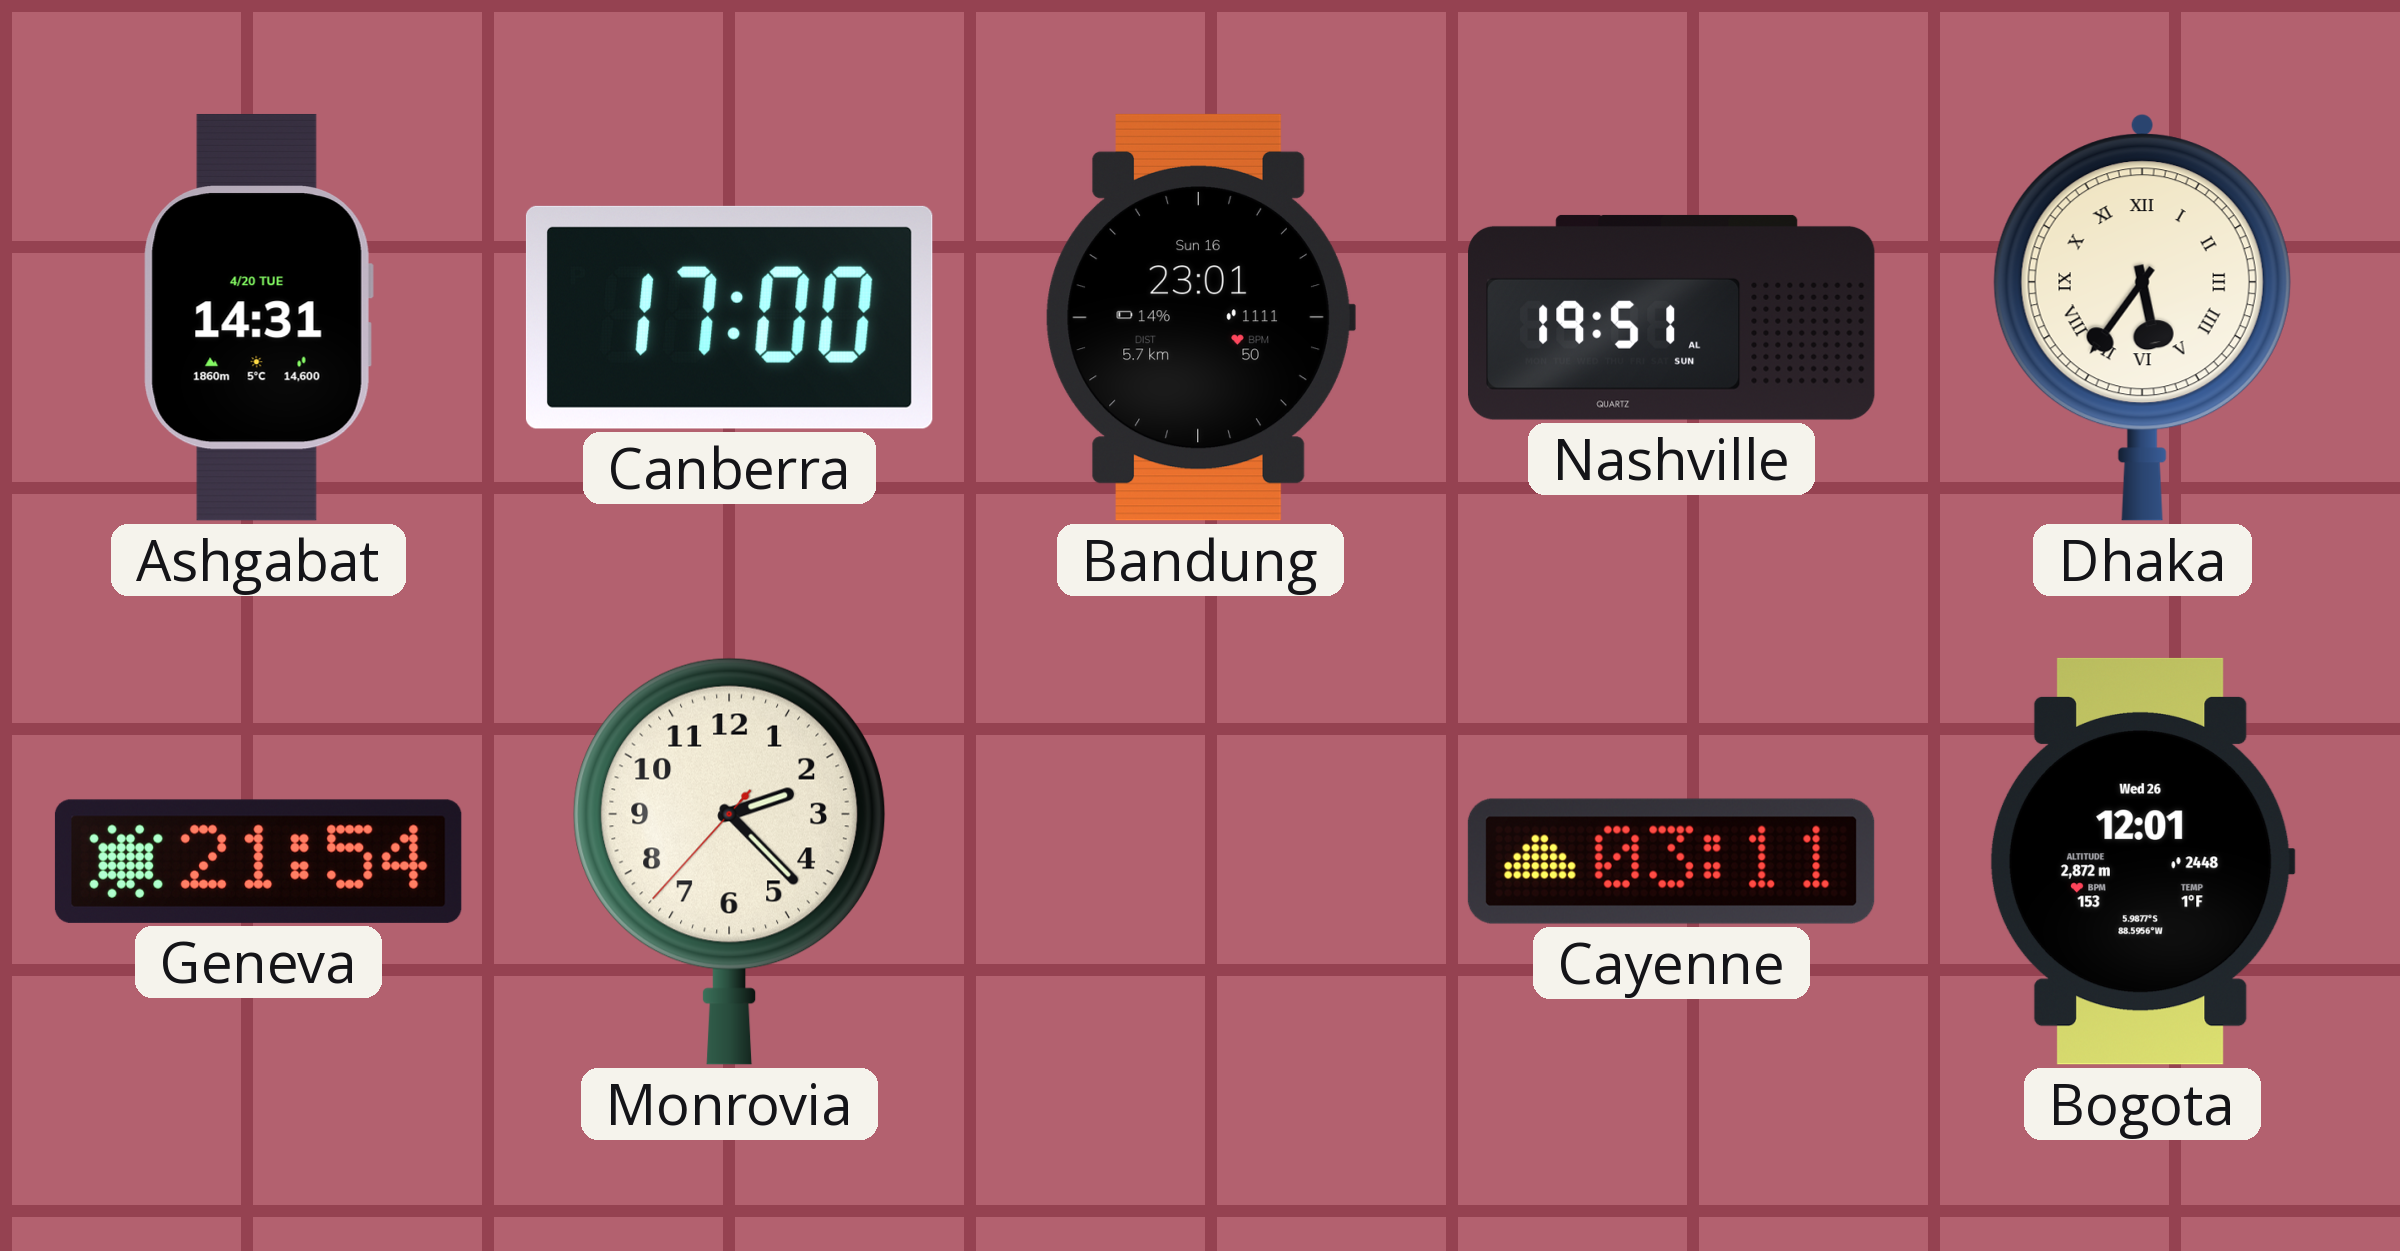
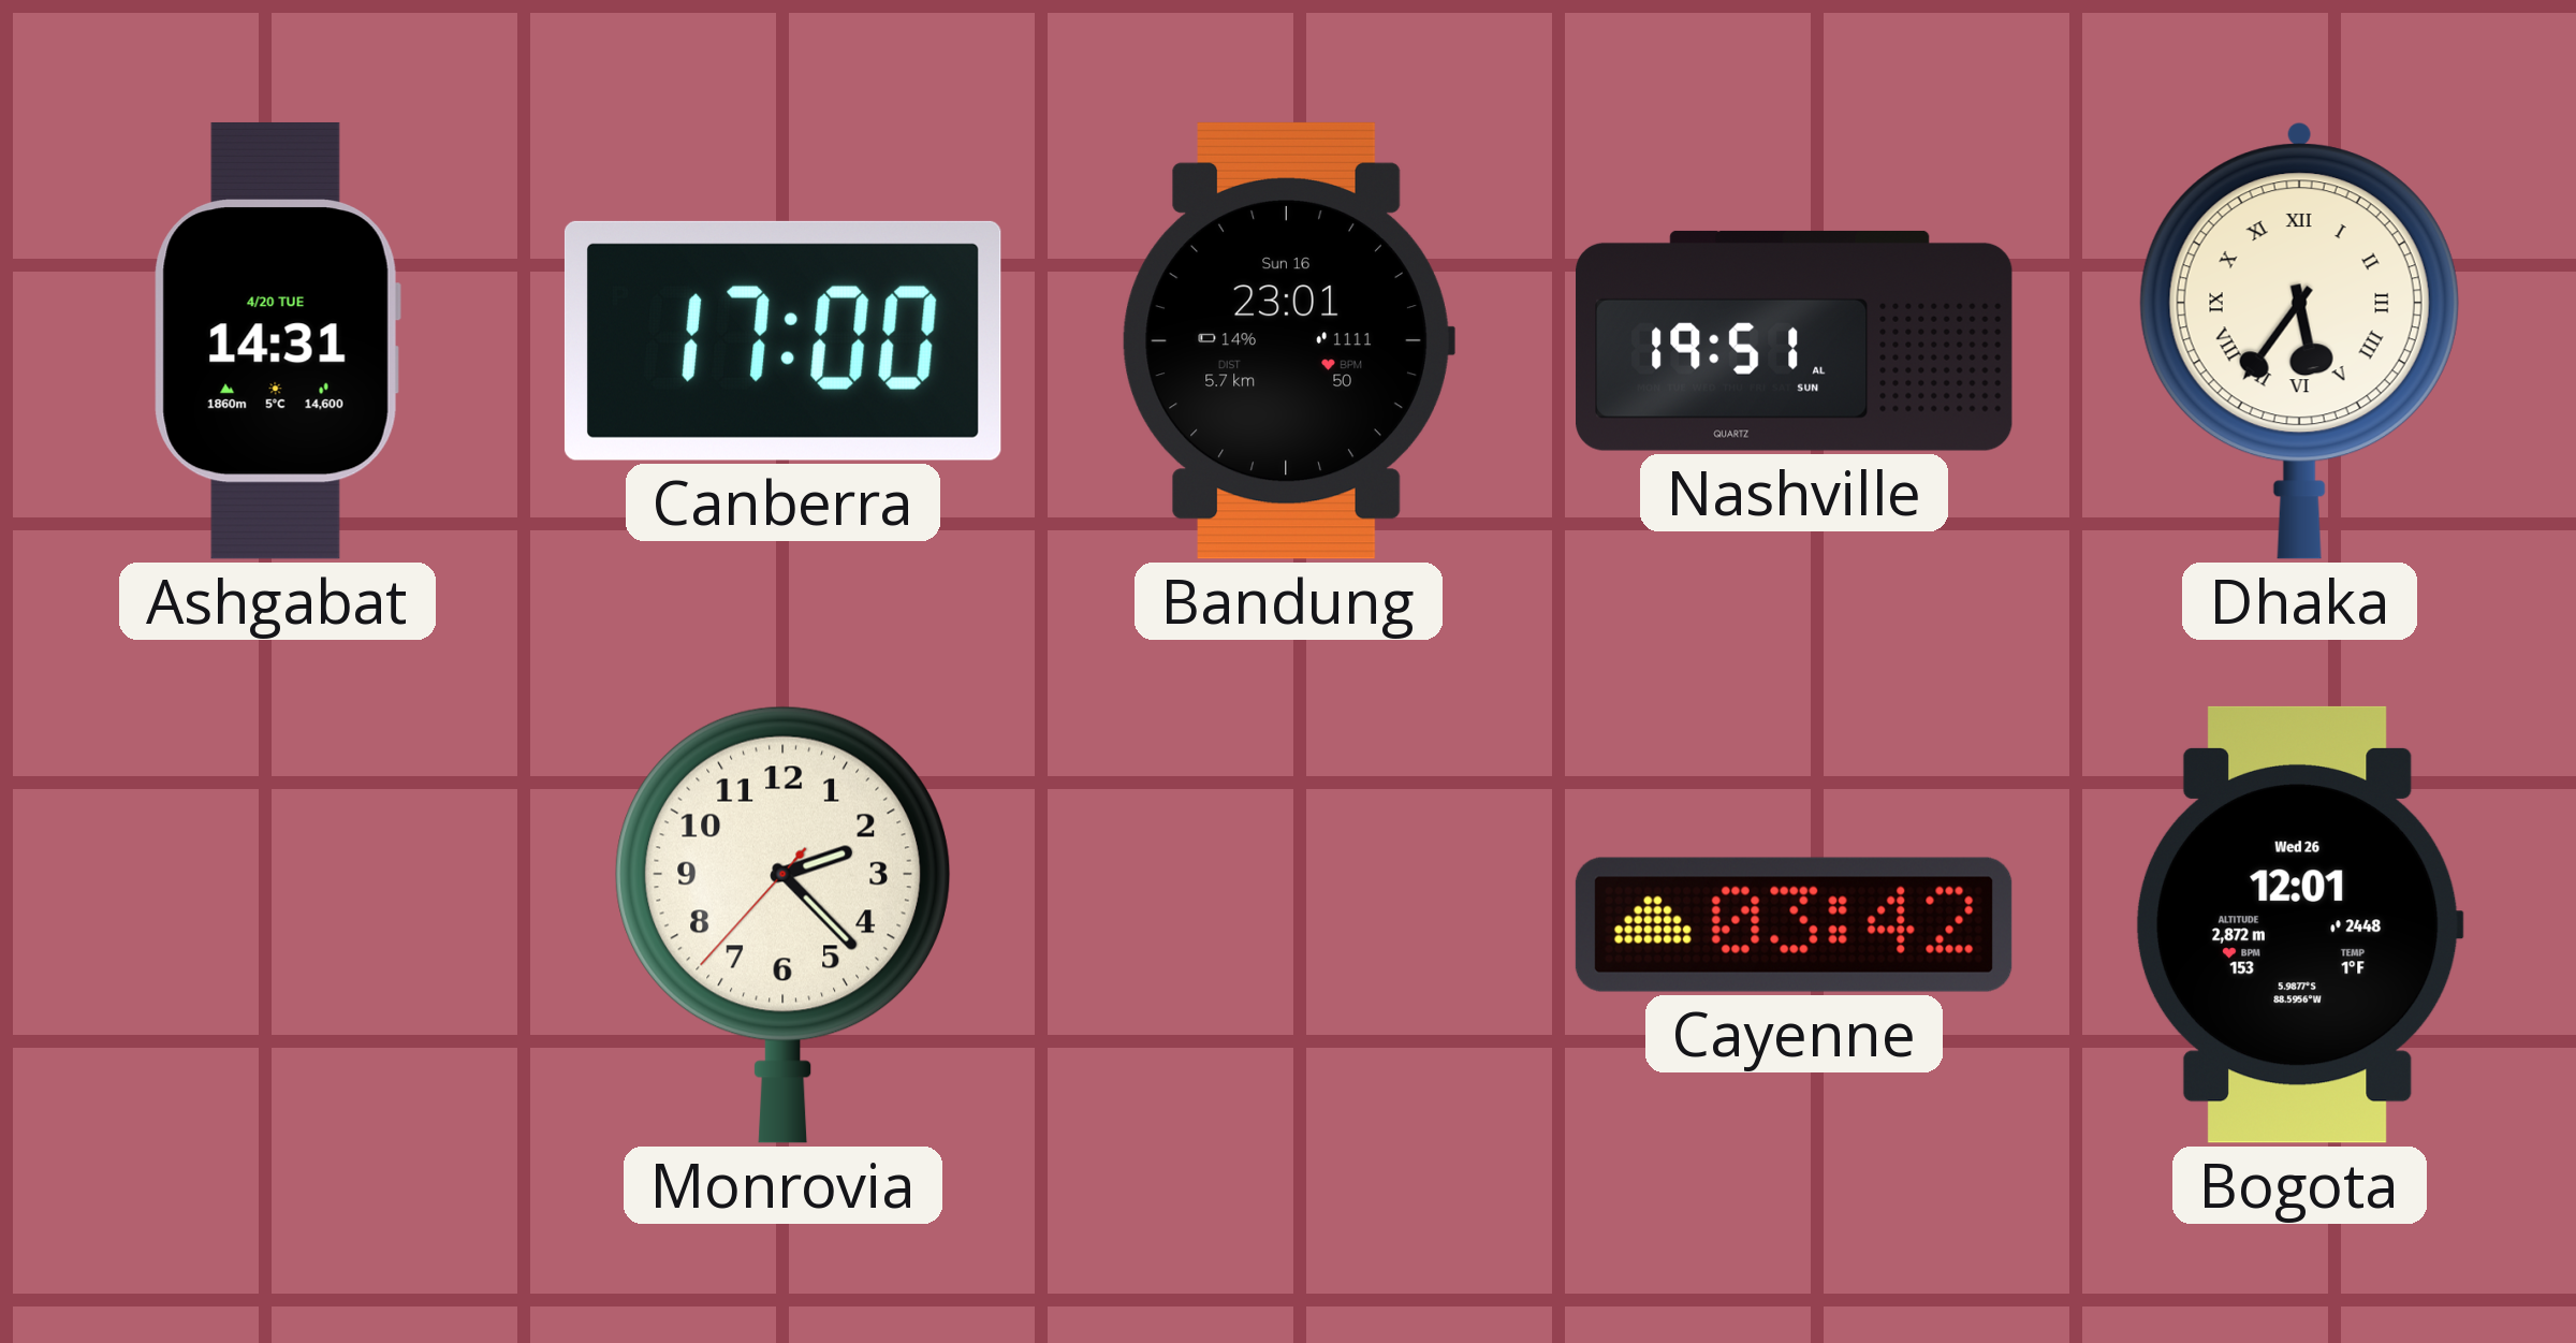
Geneva: 21:54 -> none (258, 861)
Cayenne: 03:11 -> 03:42 (1794, 924)
